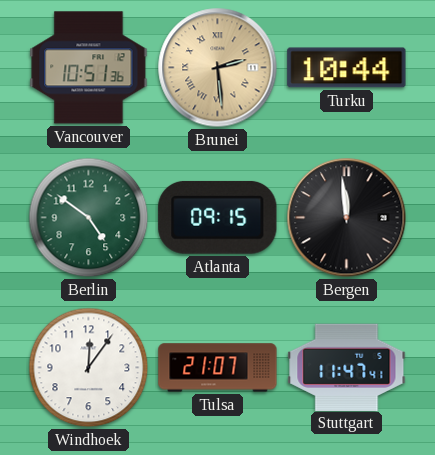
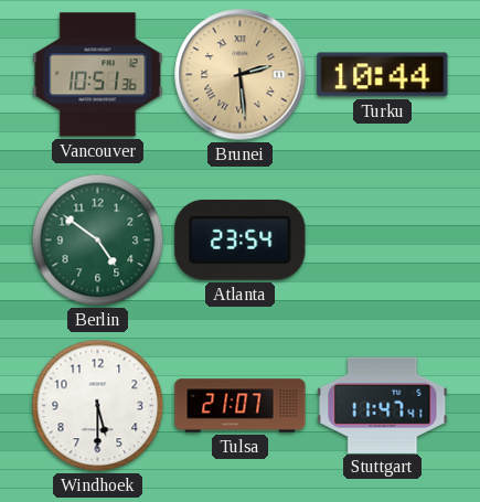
Atlanta: 09:15 -> 23:54 (241, 239)
Bergen: 11:59 -> none (347, 218)
Windhoek: 12:06 -> 5:30 (98, 406)
